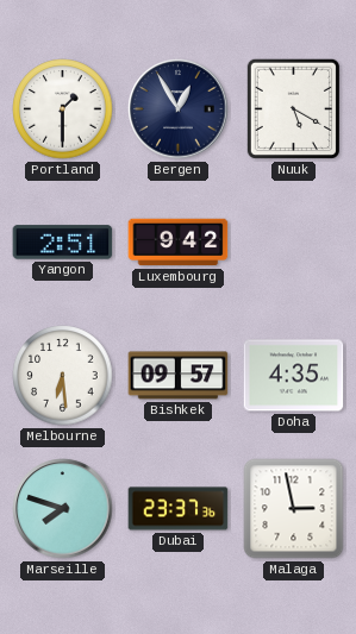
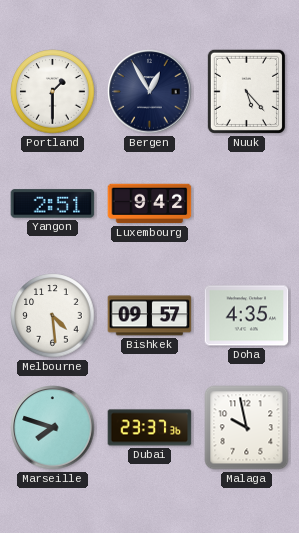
Nuuk: 5:20 -> 5:23 (246, 91)
Melbourne: 6:29 -> 4:29 (53, 316)
Malaga: 2:58 -> 9:58 (247, 428)
